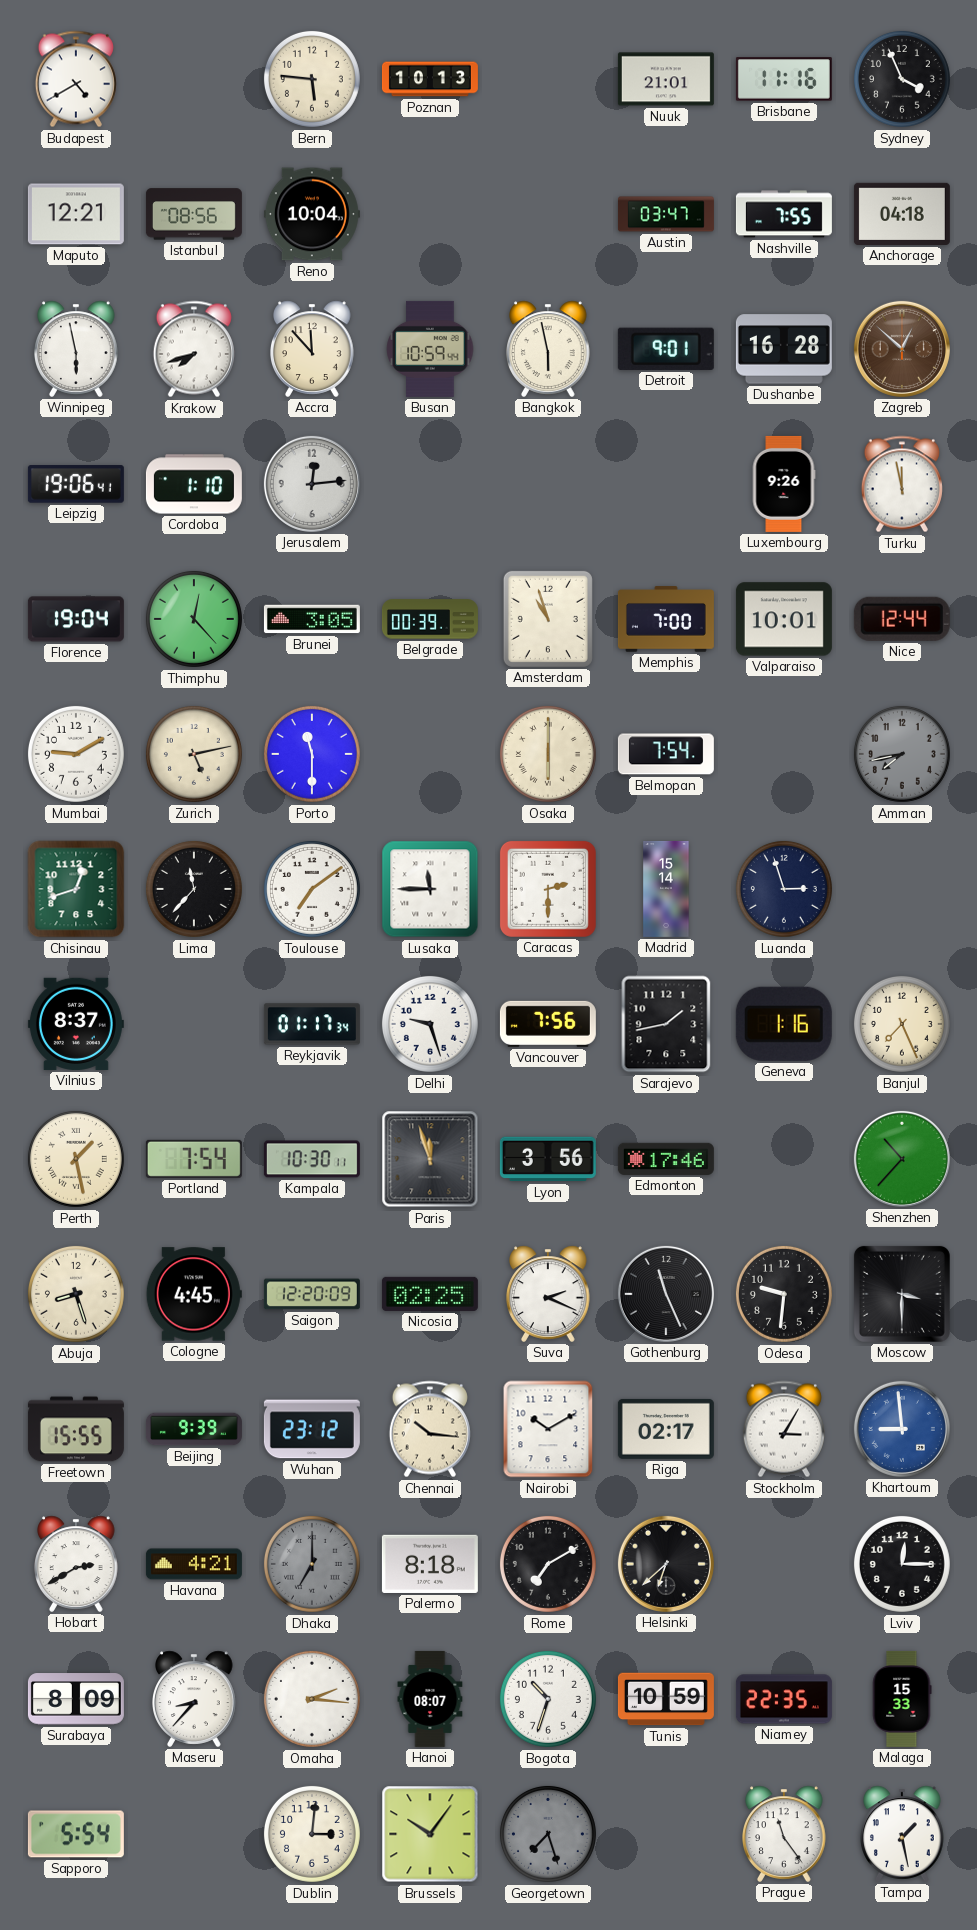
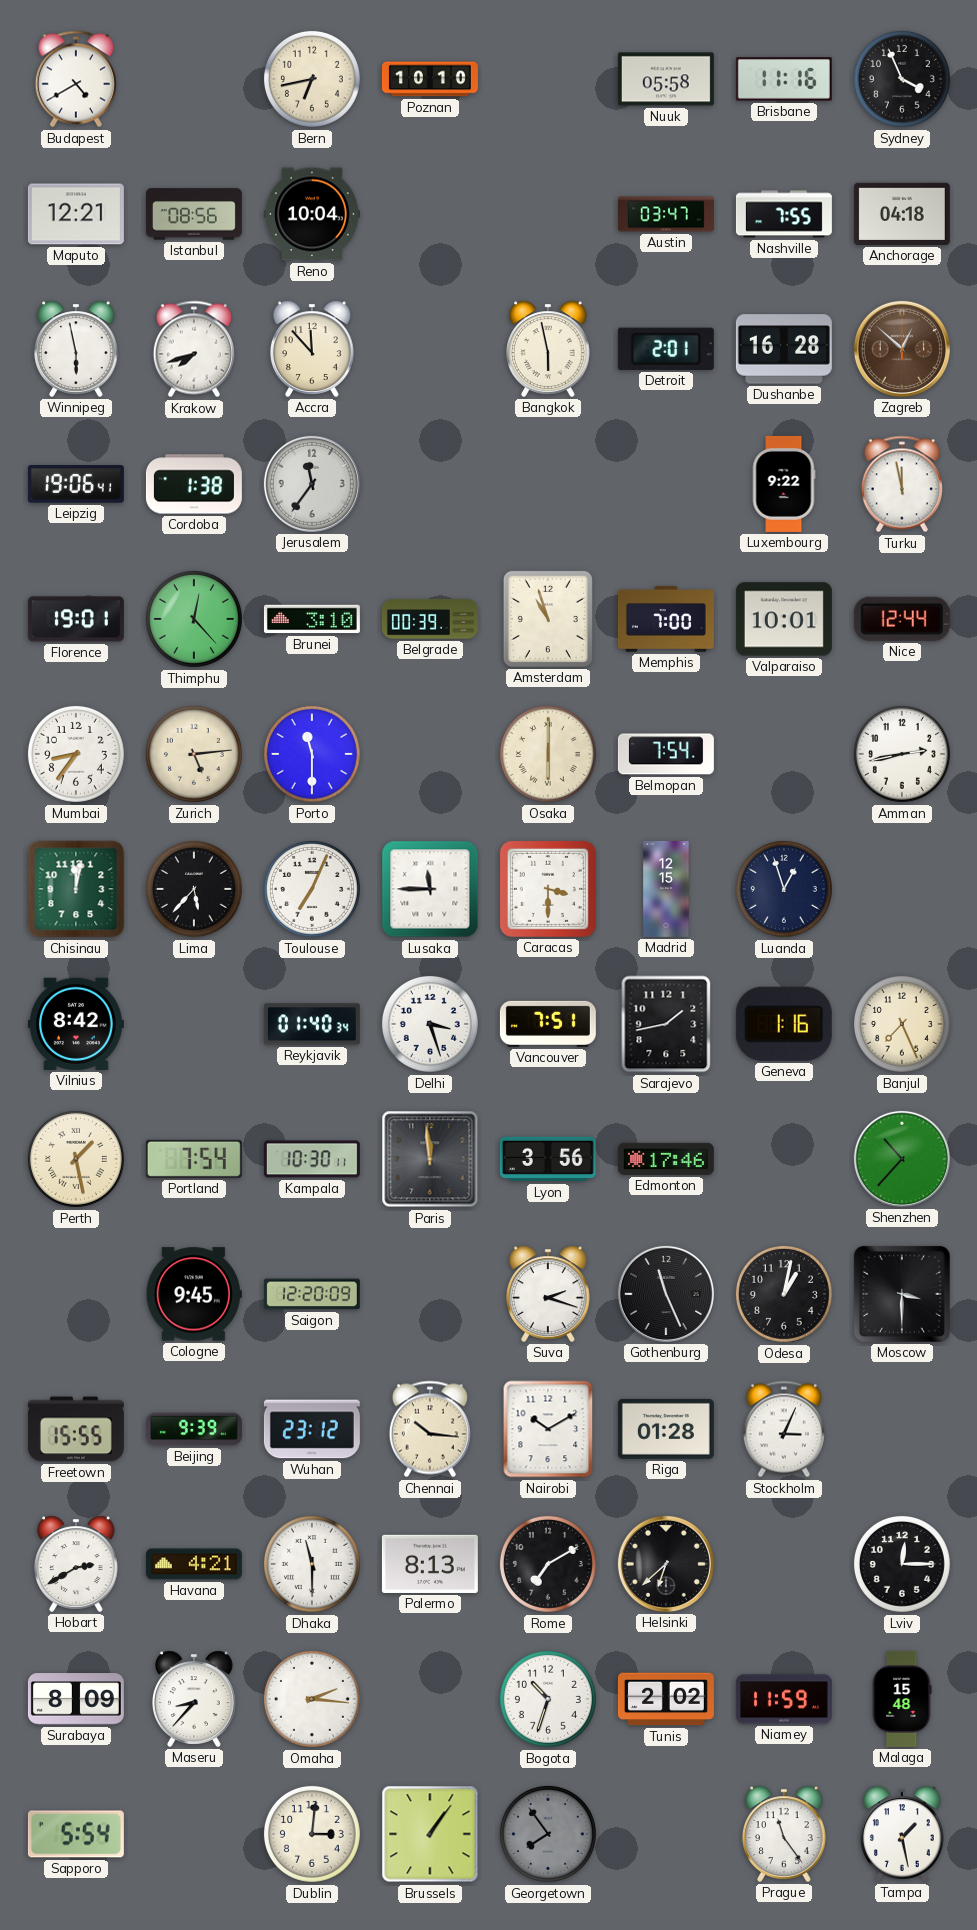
Bern: 5:46 -> 6:43 (312, 79)
Poznan: 10:13 -> 10:10 (430, 79)
Nuuk: 21:01 -> 05:58 (666, 79)
Busan: 10:59 -> none (430, 349)
Detroit: 9:01 -> 2:01 (666, 349)
Cordoba: 1:10 -> 1:38 (194, 484)
Jerusalem: 12:14 -> 11:36 (312, 484)
Luxembourg: 9:26 -> 9:22 (784, 484)
Florence: 19:04 -> 19:01 (76, 619)
Brunei: 3:05 -> 3:10 (312, 619)
Mumbai: 9:10 -> 8:36 (76, 754)
Zurich: 5:13 -> 5:14 (194, 754)
Amman: 7:43 -> 2:43 (902, 754)
Amman dial: grey -> white (902, 754)
Chisinau: 12:42 -> 12:02 (76, 889)
Lima: 11:37 -> 5:37 (194, 889)
Toulouse: 7:09 -> 7:04 (312, 889)
Caracas: 2:30 -> 3:30 (548, 889)
Madrid: 15:14 -> 12:15 (666, 889)
Luanda: 2:57 -> 12:57 (784, 889)
Vilnius: 8:37 -> 8:42 (76, 1024)
Reykjavik: 01:17 -> 01:40 (312, 1024)
Delhi: 9:27 -> 3:27 (430, 1024)
Vancouver: 7:56 -> 7:51 (548, 1024)
Paris: 11:57 -> 11:59 (430, 1159)
Abuja: 8:27 -> none (76, 1294)
Cologne: 4:45 -> 9:45 (194, 1294)
Nicosia: 02:25 -> none (430, 1294)
Suva: 2:19 -> 2:18 (549, 1294)
Odesa: 9:31 -> 1:02 (784, 1294)
Riga: 02:17 -> 01:28 (666, 1429)
Stockholm: 3:05 -> 3:04 (784, 1429)
Khartoum: 8:59 -> none (902, 1429)
Dhaka: 7:00 -> 11:30 (312, 1564)
Dhaka dial: grey -> white (312, 1564)
Palermo: 8:18 -> 8:13 (430, 1564)
Hanoi: 08:07 -> none (430, 1699)
Tunis: 10:59 -> 2:02 (666, 1699)
Niamey: 22:35 -> 11:59 (784, 1699)
Malaga: 15:33 -> 15:48 (902, 1699)
Brussels: 10:06 -> 1:06 (430, 1834)
Georgetown: 7:27 -> 7:54 (548, 1834)
